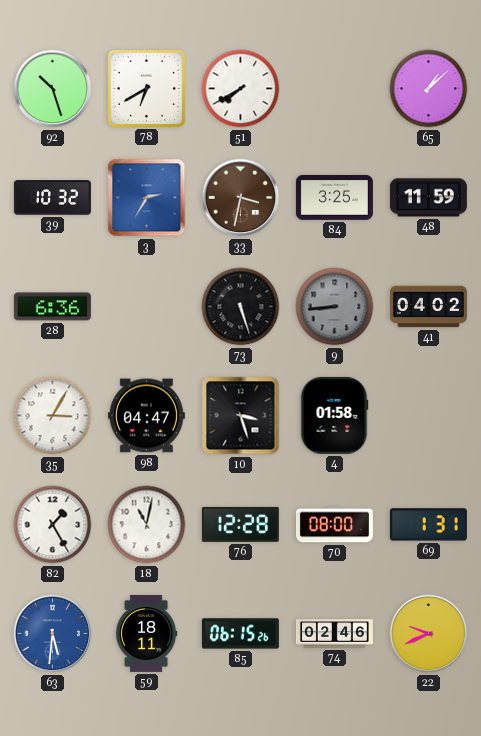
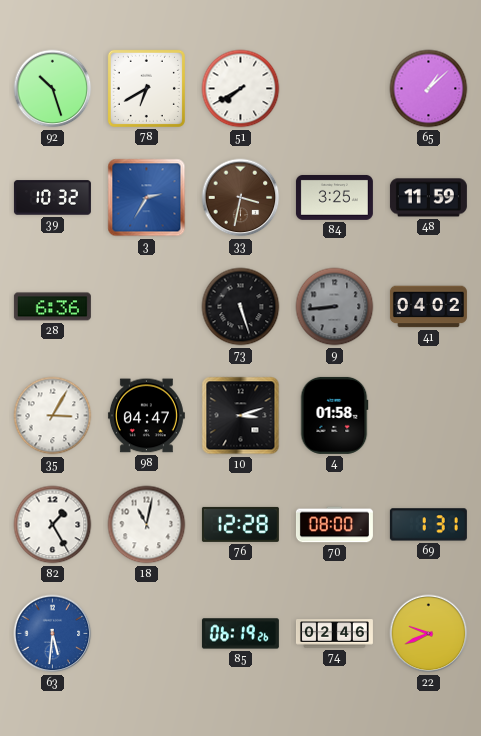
10: 3:27 -> 3:12 (241, 416)
59: 18:11 -> none (146, 633)
85: 06:15 -> 06:19 (240, 634)
